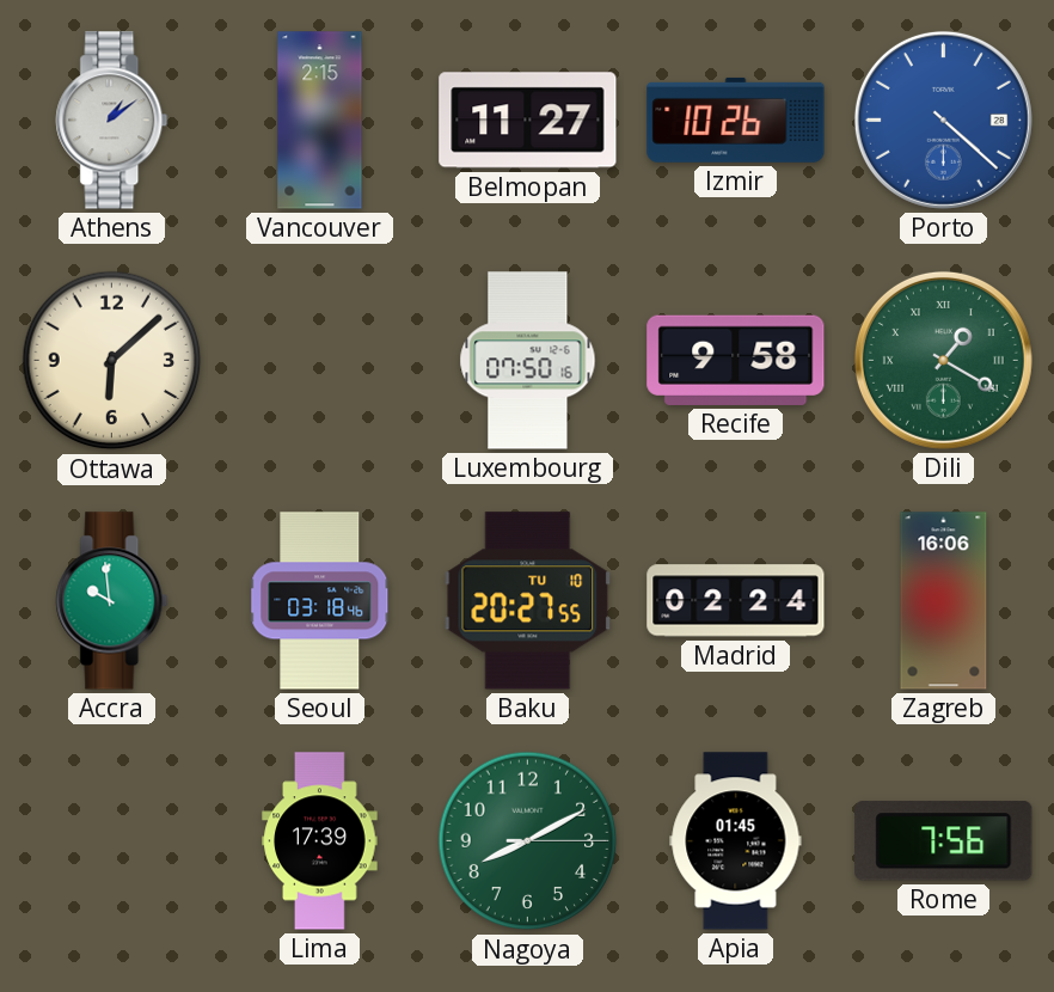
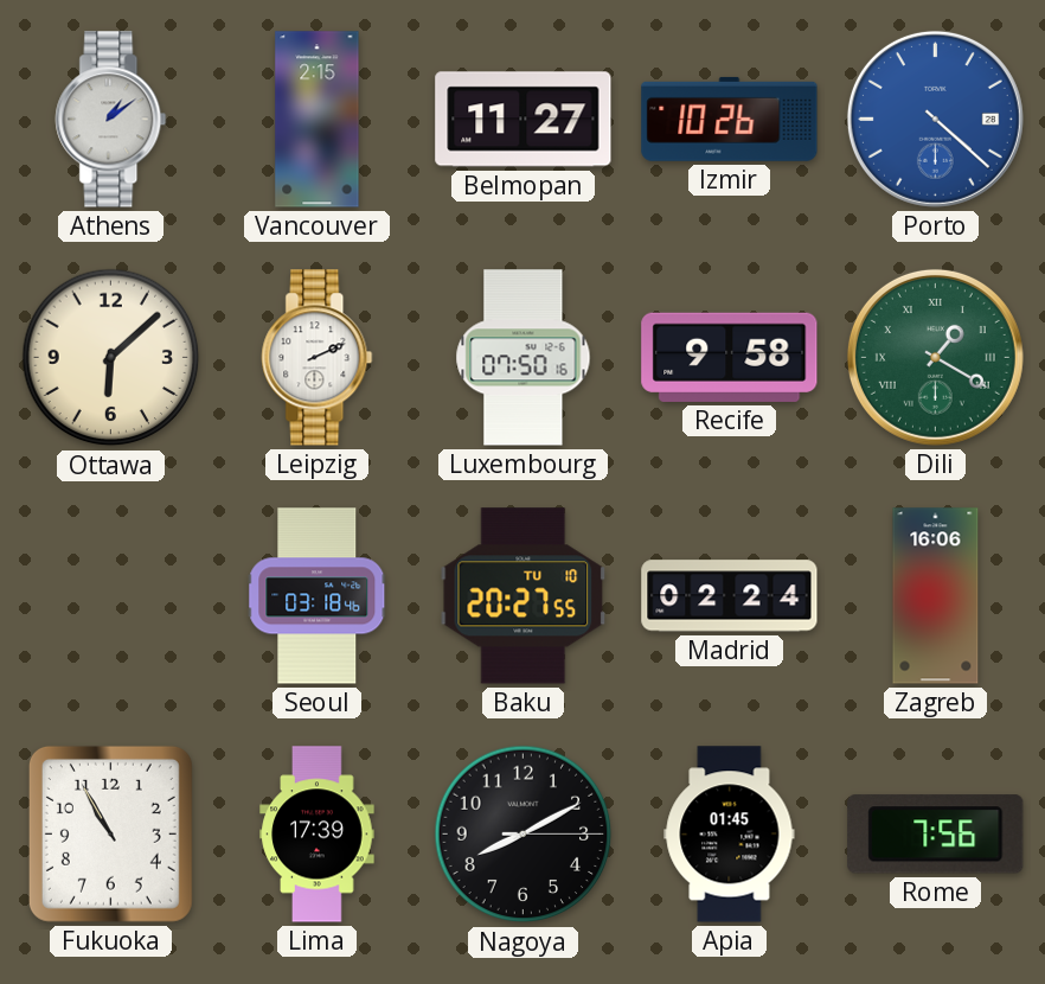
Leipzig: none -> 2:11 (318, 358)
Accra: 9:59 -> none (112, 601)
Fukuoka: none -> 10:55 (110, 833)
Nagoya dial: green -> black (524, 835)
